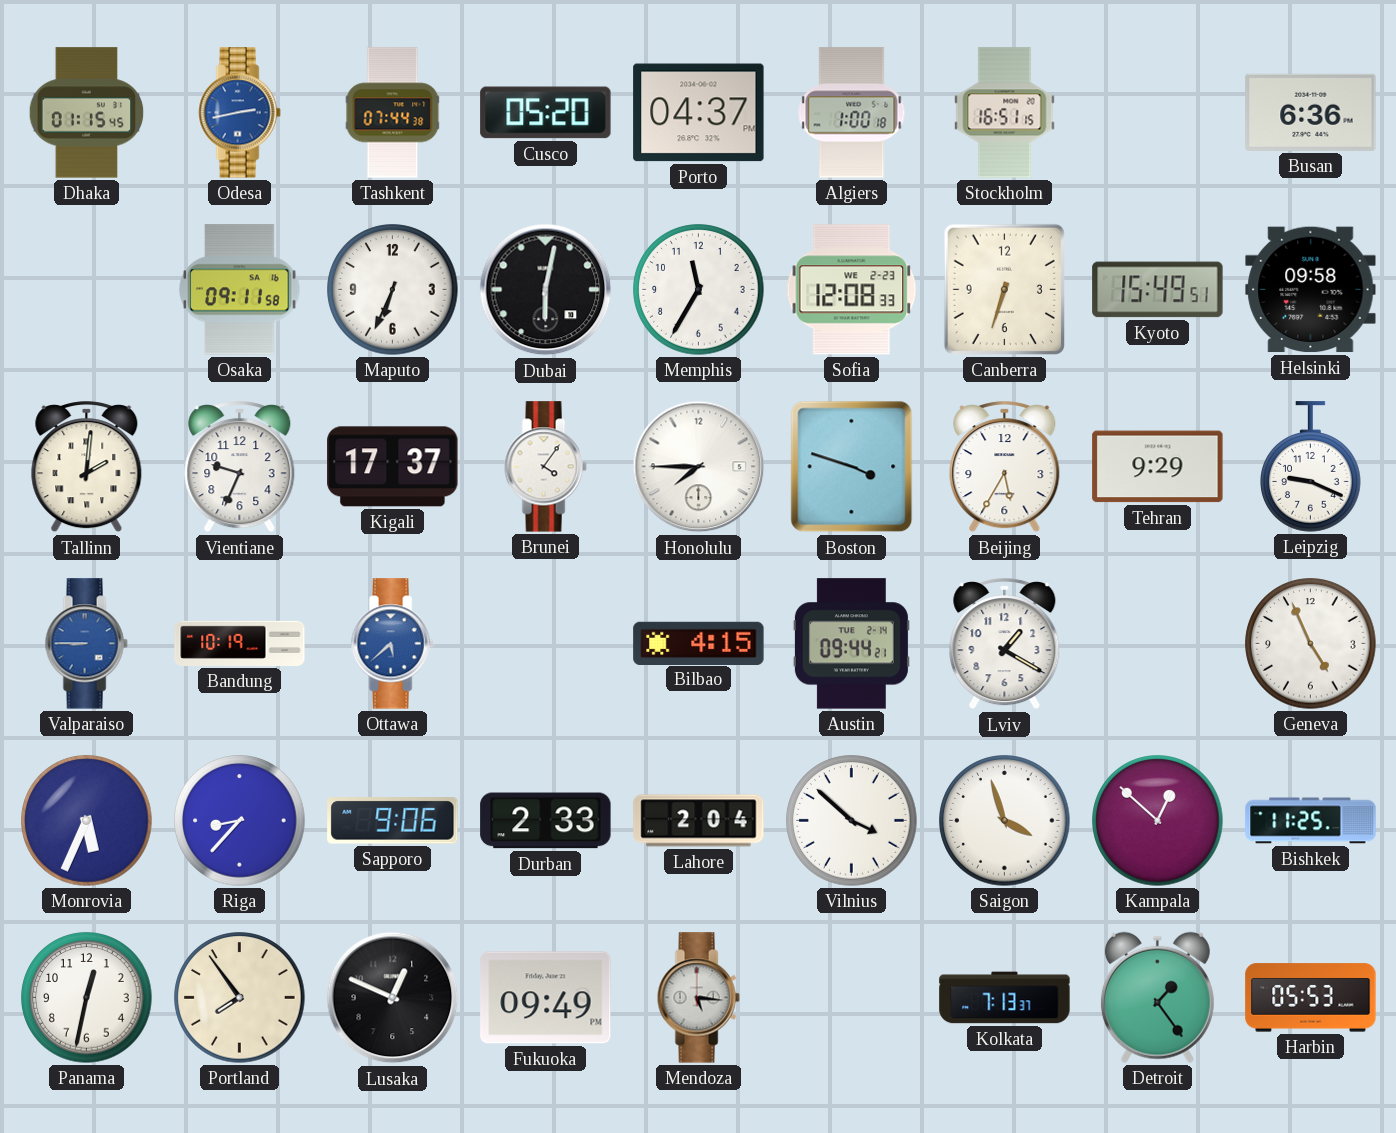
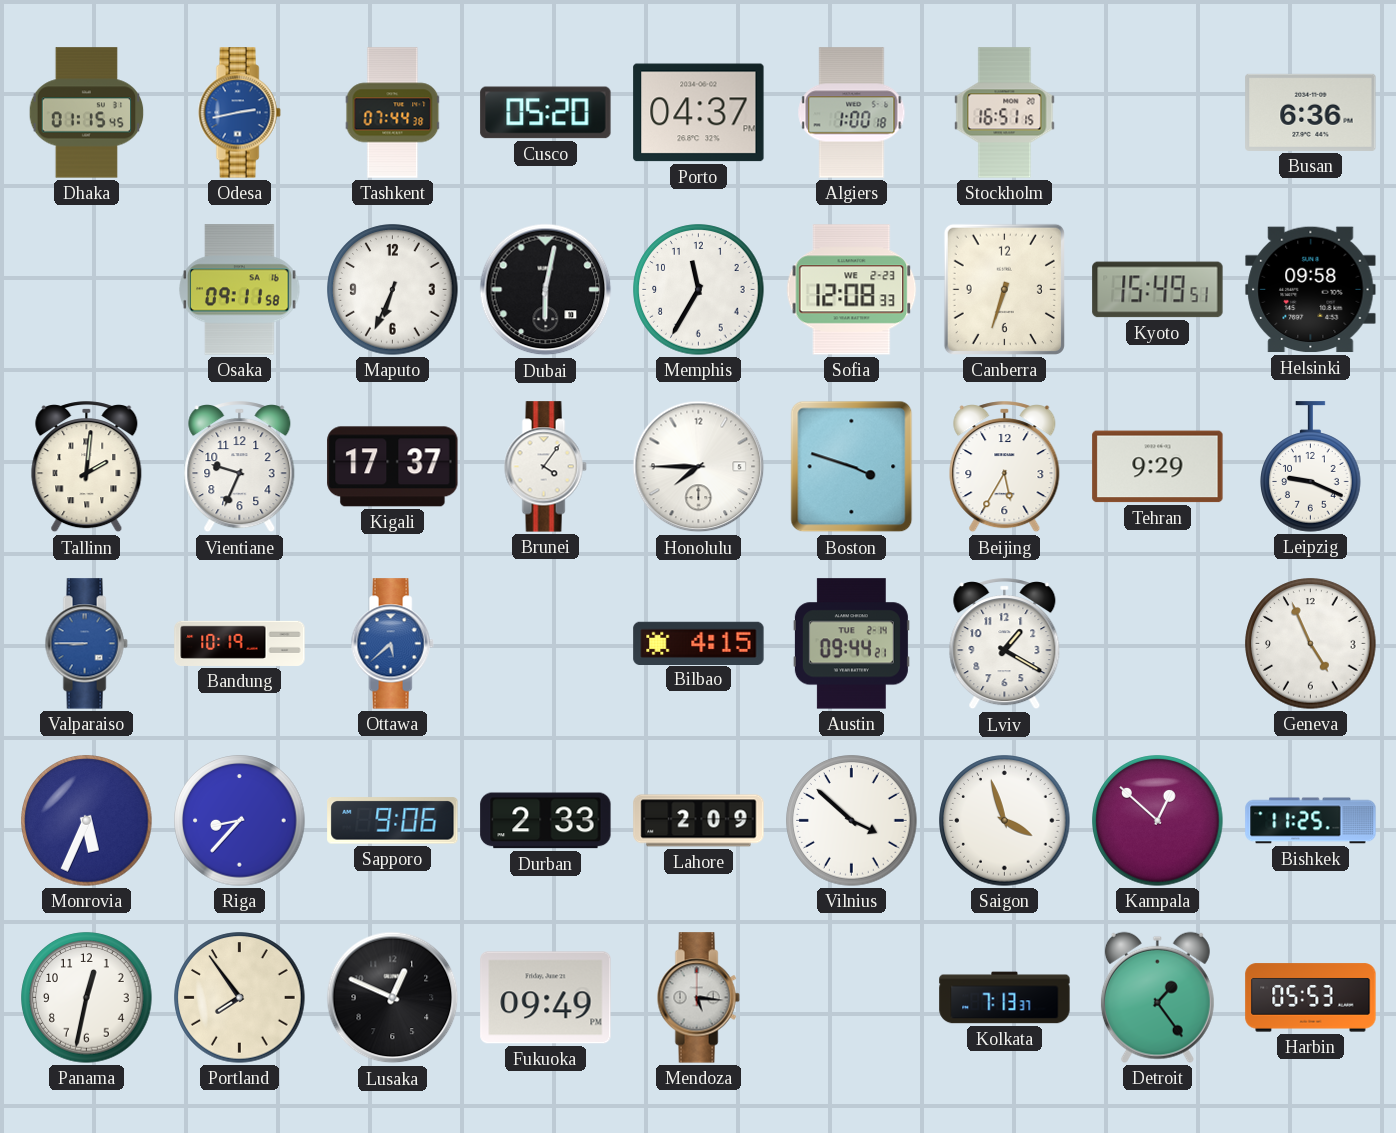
Lahore: 2:04 -> 2:09 (699, 821)
